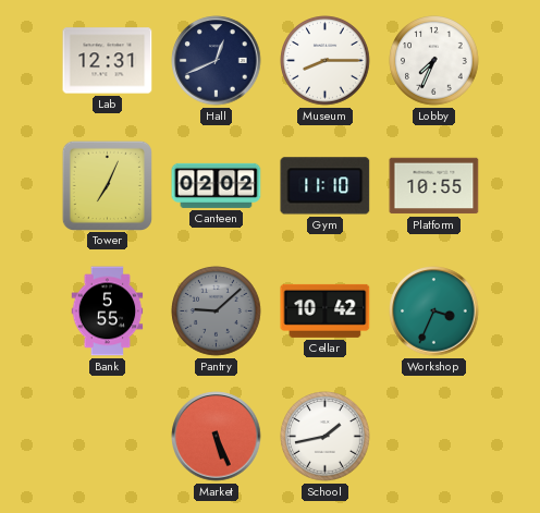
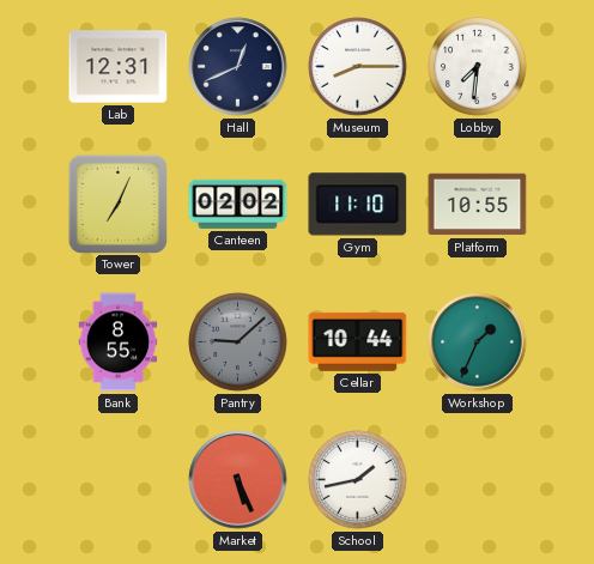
Lobby: 7:34 -> 7:31 (478, 67)
Bank: 5:55 -> 8:55 (119, 342)
Cellar: 10:42 -> 10:44 (358, 341)
Workshop: 3:34 -> 1:34 (478, 342)
